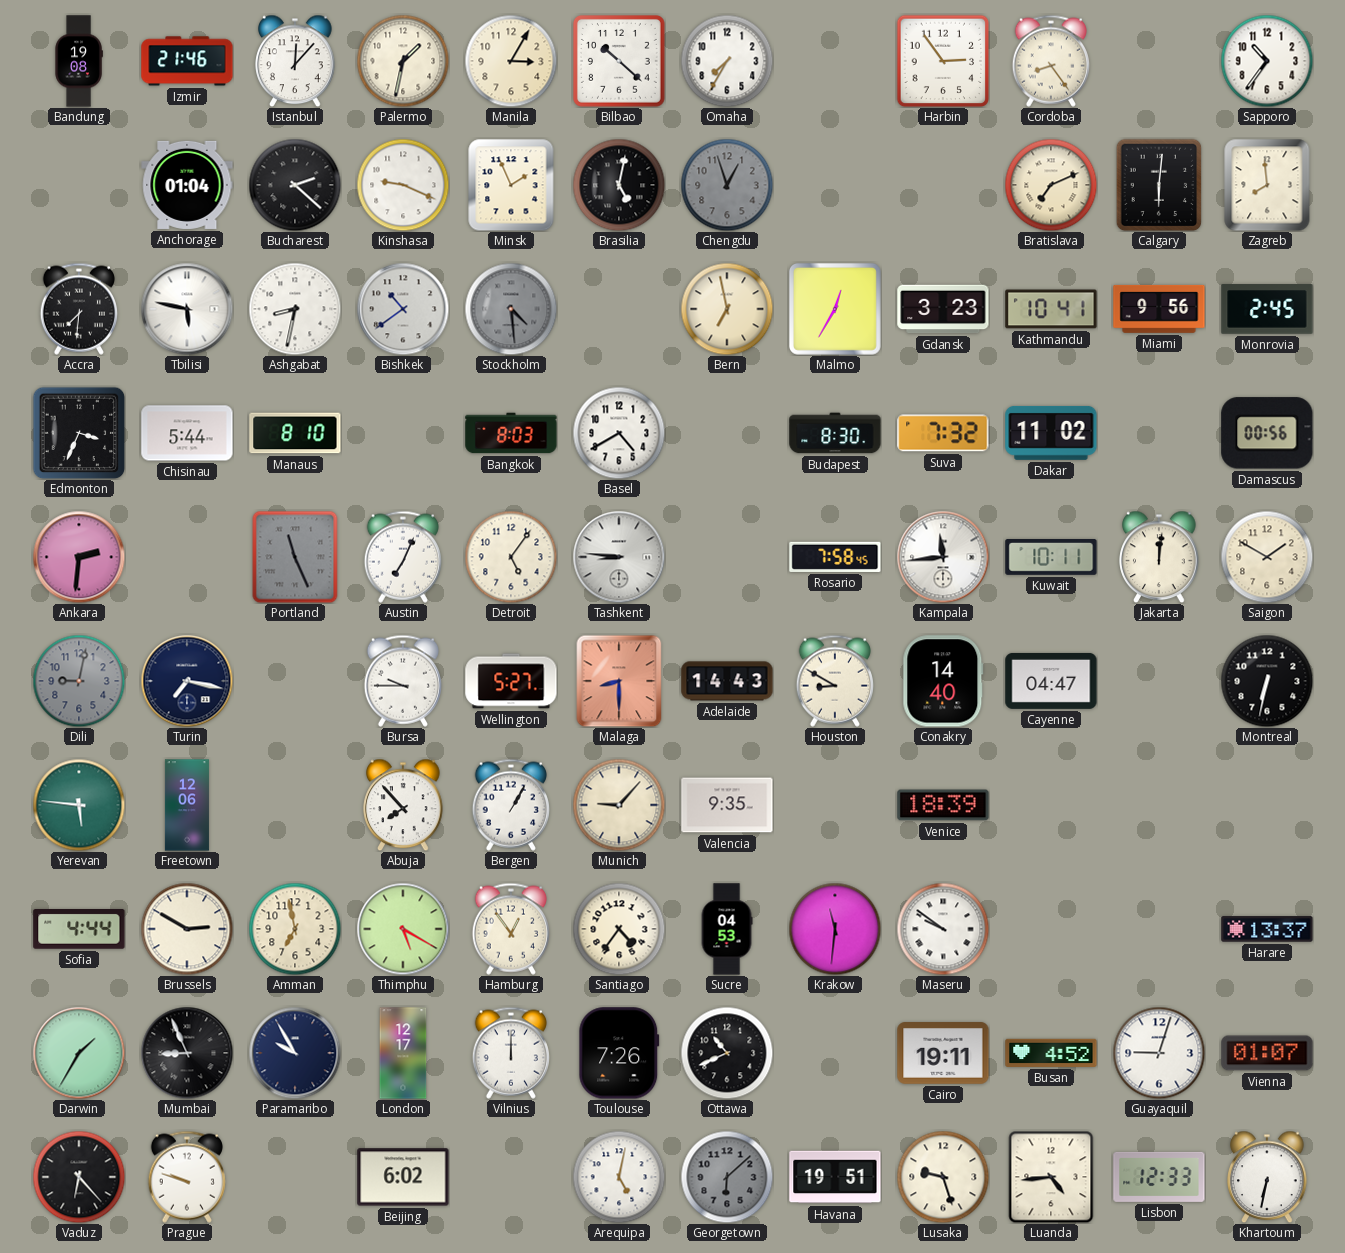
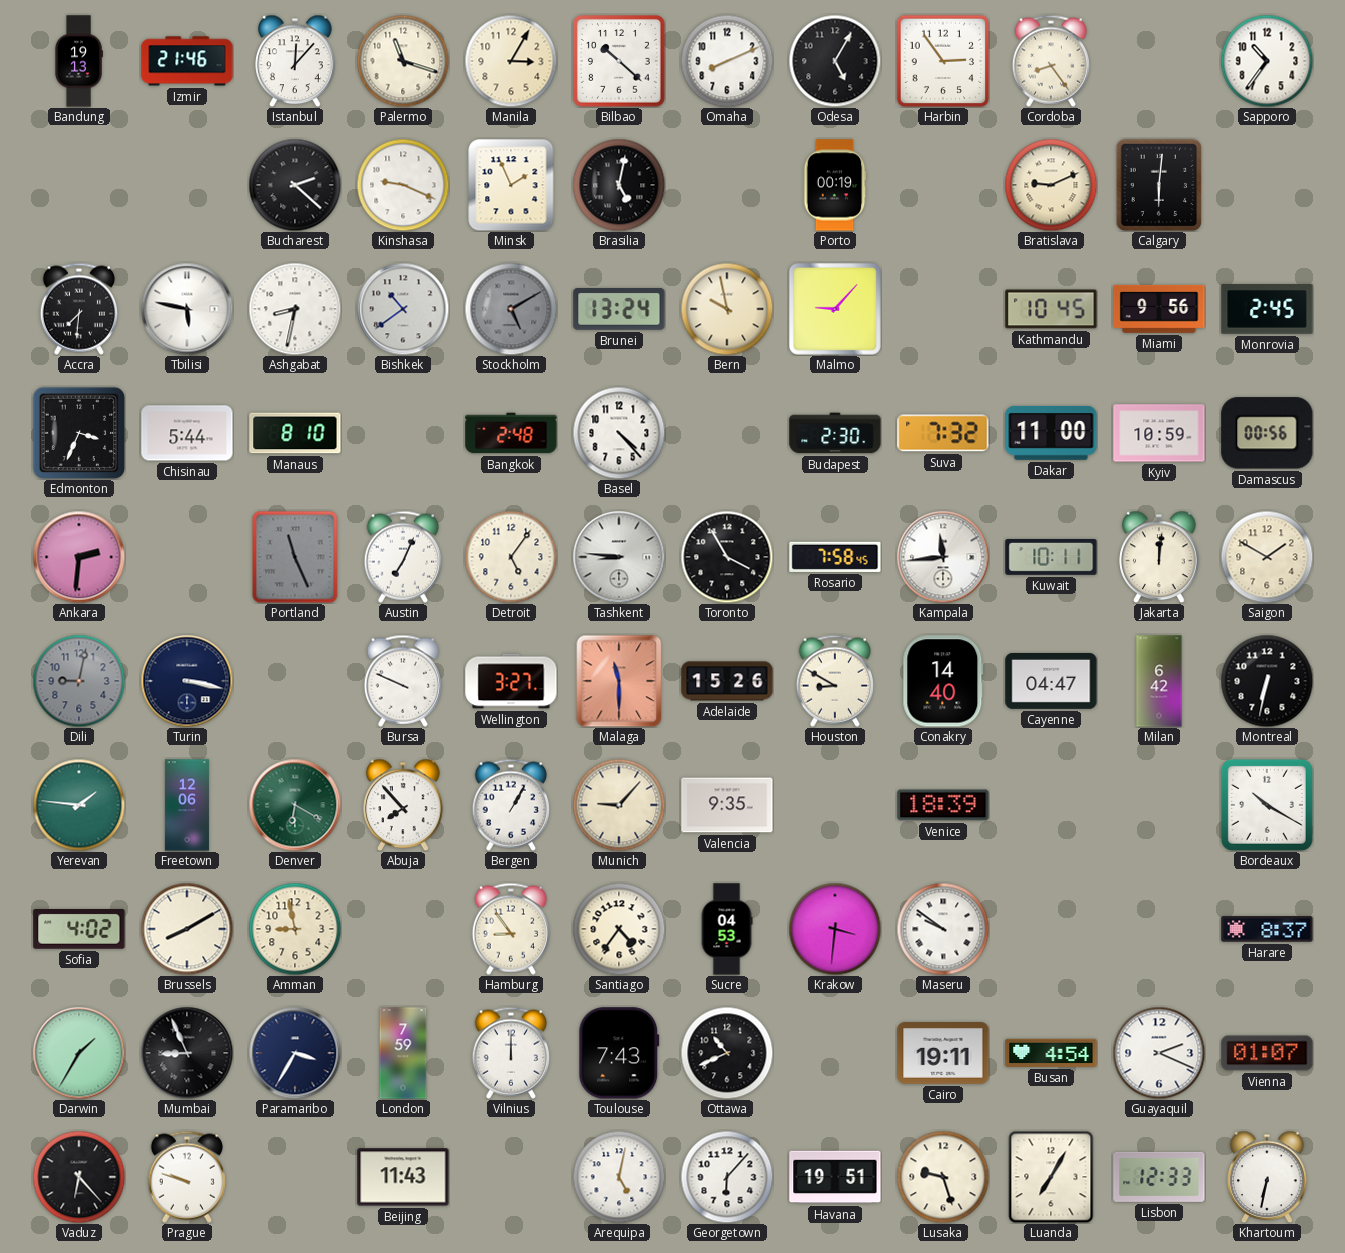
Bandung: 19:08 -> 19:13 (79, 61)
Palermo: 1:32 -> 11:18 (403, 61)
Omaha: 7:35 -> 8:11 (727, 61)
Odesa: none -> 5:05 (835, 61)
Anchorage: 01:04 -> none (187, 185)
Chengdu: 12:57 -> none (727, 185)
Porto: none -> 00:19 (835, 185)
Bratislava: 7:11 -> 9:11 (1051, 185)
Zagreb: 7:59 -> none (1267, 185)
Stockholm: 4:29 -> 5:10 (511, 309)
Brunei: none -> 13:24 (619, 310)
Bern: 6:58 -> 9:58 (727, 309)
Malmo: 12:35 -> 9:07 (835, 309)
Gdansk: 3:23 -> none (943, 309)
Kathmandu: 10:41 -> 10:45 (1051, 309)
Bangkok: 8:03 -> 2:48 (511, 433)
Basel: 4:40 -> 4:23 (619, 433)
Budapest: 8:30 -> 2:30 (835, 433)
Dakar: 11:02 -> 11:00 (1051, 433)
Kyiv: none -> 10:59 (1159, 433)
Toronto: none -> 3:55 (727, 557)
Turin: 7:17 -> 3:17 (187, 681)
Bursa: 9:45 -> 9:49 (402, 681)
Wellington: 5:27 -> 3:27 (511, 681)
Malaga: 8:30 -> 11:30 (619, 681)
Adelaide: 14:43 -> 15:26 (727, 681)
Milan: none -> 6:42 (1159, 681)
Yerevan: 5:46 -> 1:46 (79, 805)
Denver: none -> 6:20 (295, 805)
Bordeaux: none -> 10:20 (1267, 805)
Sofia: 4:44 -> 4:02 (79, 930)
Brussels: 2:50 -> 8:10 (187, 929)
Amman: 6:58 -> 8:58 (295, 929)
Thimphu: 5:20 -> none (403, 929)
Hamburg: 12:54 -> 8:54 (510, 929)
Krakow: 11:31 -> 3:31 (835, 929)
Harare: 13:37 -> 8:37 (1267, 929)
Paramaribo: 9:55 -> 3:35 (295, 1053)
London: 12:17 -> 7:59 (403, 1053)
Toulouse: 7:26 -> 7:43 (619, 1053)
Busan: 4:52 -> 4:54 (1051, 1053)
Guayaquil: 9:03 -> 2:19 (1159, 1053)
Beijing: 6:02 -> 11:43 (403, 1177)
Georgetown: 6:08 -> 6:07 (727, 1177)
Georgetown dial: grey -> white (727, 1177)
Luanda: 4:44 -> 7:05 (1051, 1177)
